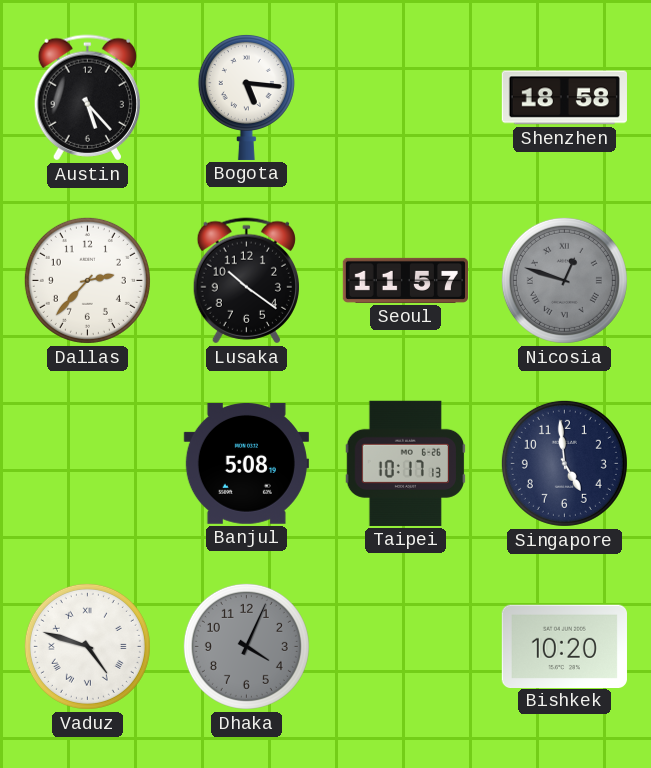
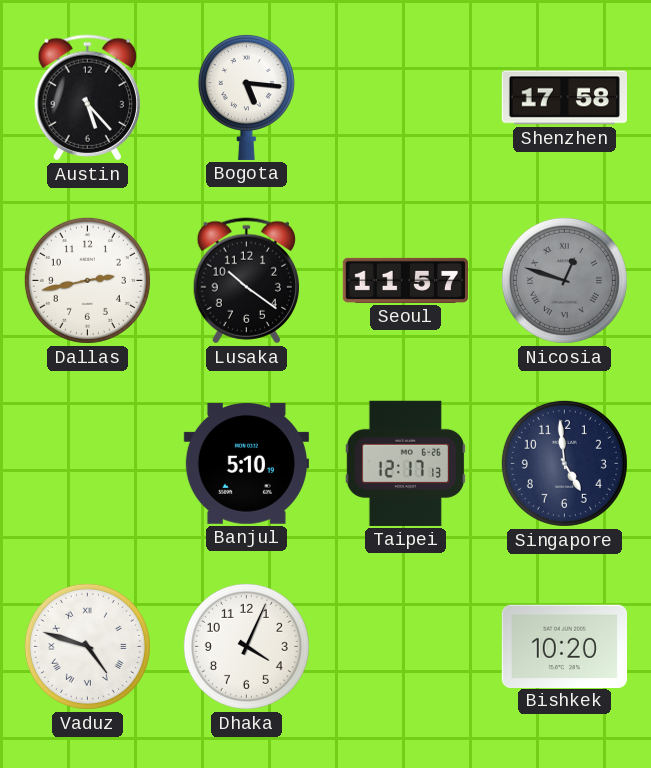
Shenzhen: 18:58 -> 17:58 (564, 98)
Dallas: 2:37 -> 2:43 (87, 280)
Banjul: 5:08 -> 5:10 (246, 463)
Taipei: 10:17 -> 12:17 (406, 463)
Dhaka dial: grey -> white (246, 646)
